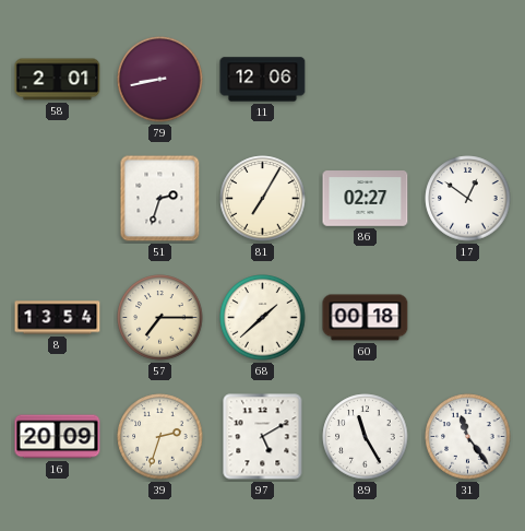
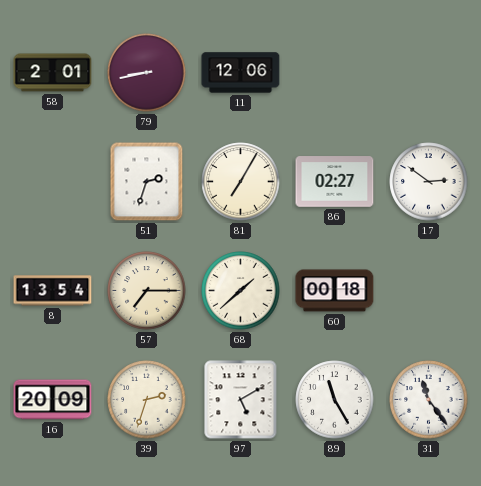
17: 12:51 -> 2:51 (429, 182)
